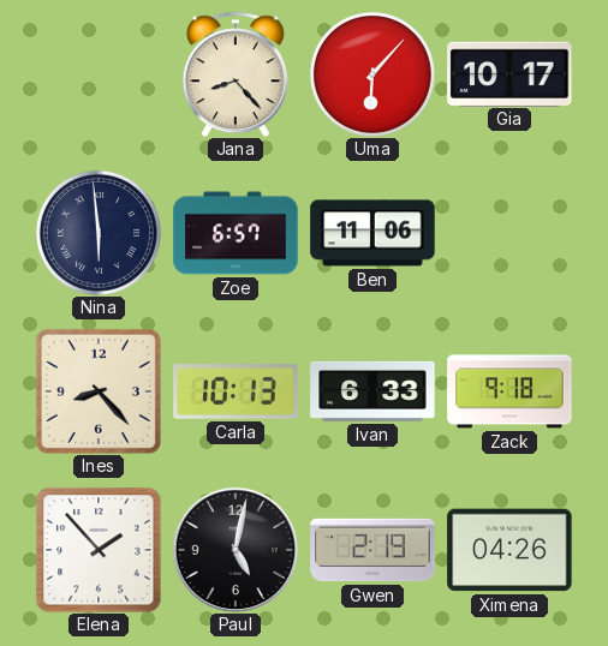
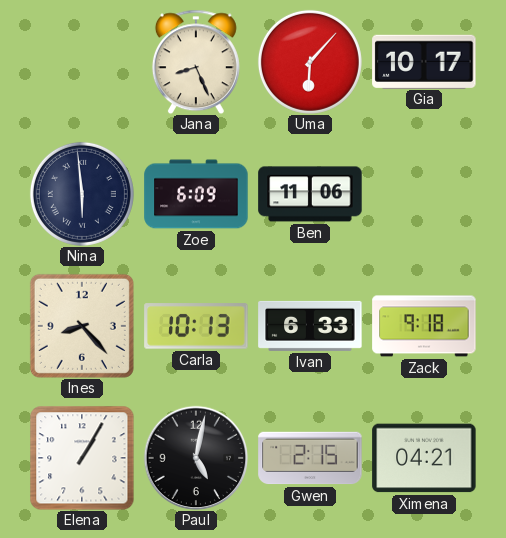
Jana: 8:23 -> 8:26 (196, 62)
Zoe: 6:57 -> 6:09 (196, 194)
Elena: 1:53 -> 1:05 (82, 458)
Gwen: 2:19 -> 2:15 (310, 458)
Ximena: 04:26 -> 04:21 (424, 458)
